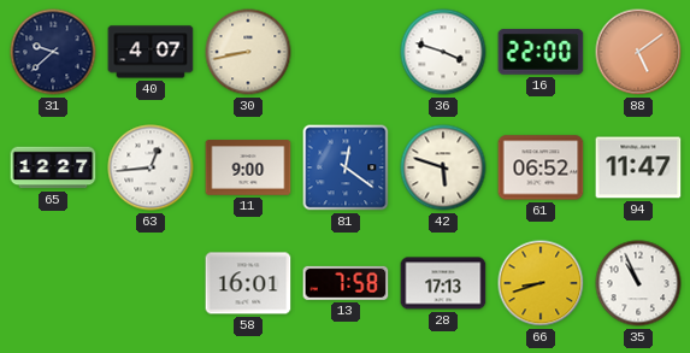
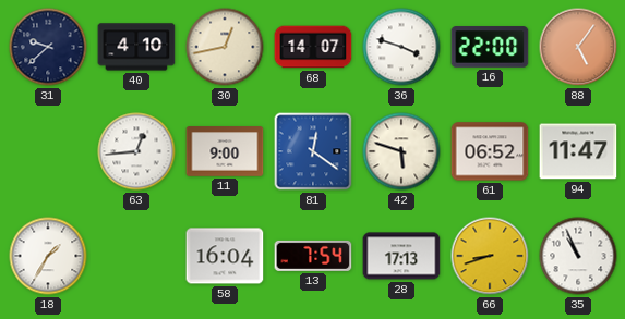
40: 4:07 -> 4:10 (136, 47)
30: 8:43 -> 12:43 (225, 47)
68: none -> 14:07 (313, 47)
88: 5:09 -> 5:06 (578, 47)
65: 12:27 -> none (53, 167)
18: none -> 1:35 (48, 256)
58: 16:01 -> 16:04 (225, 256)
13: 7:58 -> 7:54 (313, 256)
